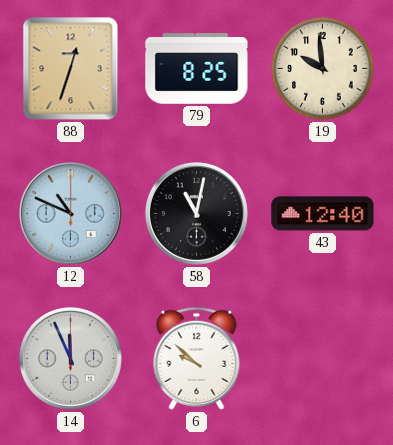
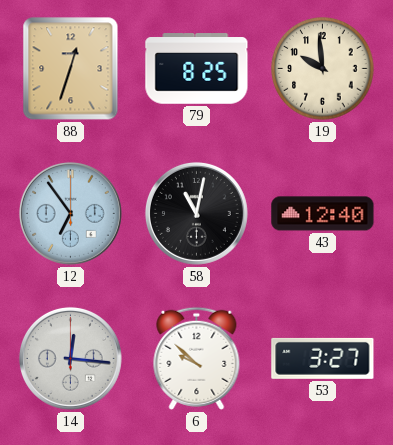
12: 10:49 -> 6:54 (70, 213)
14: 11:56 -> 12:16 (70, 358)
53: none -> 3:27 (323, 358)
